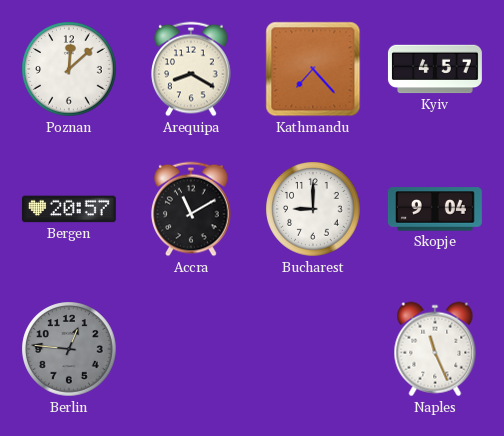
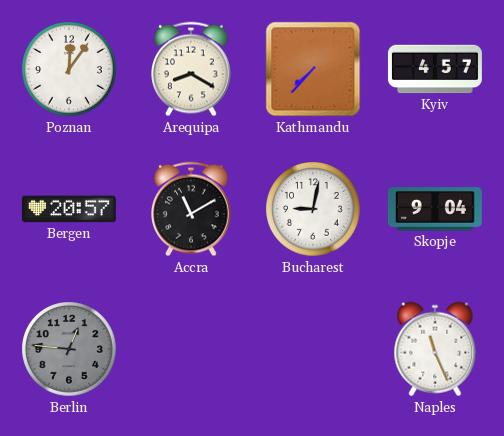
Poznan: 12:08 -> 12:06 (69, 69)
Kathmandu: 7:23 -> 7:37 (313, 69)
Bucharest: 9:00 -> 9:02 (313, 209)
